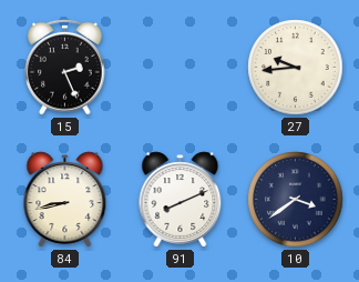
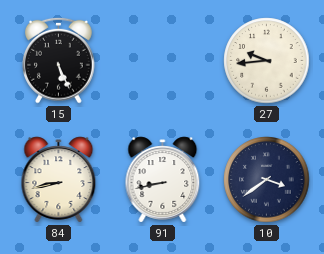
15: 2:26 -> 5:26 (59, 60)
91: 8:11 -> 8:43 (163, 180)
